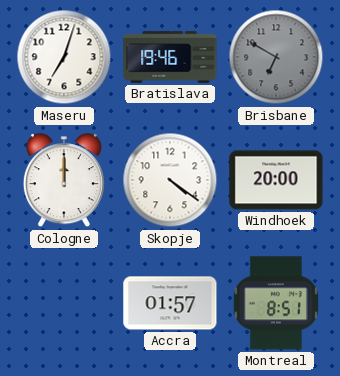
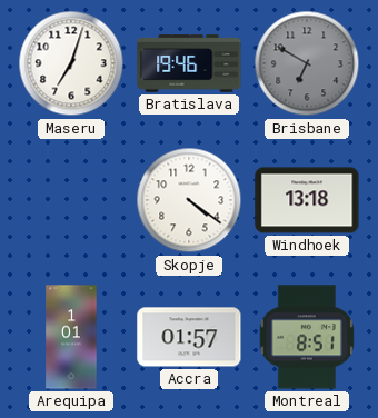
Cologne: 12:00 -> none (64, 181)
Windhoek: 20:00 -> 13:18 (307, 200)
Arequipa: none -> 1:01 (71, 337)
